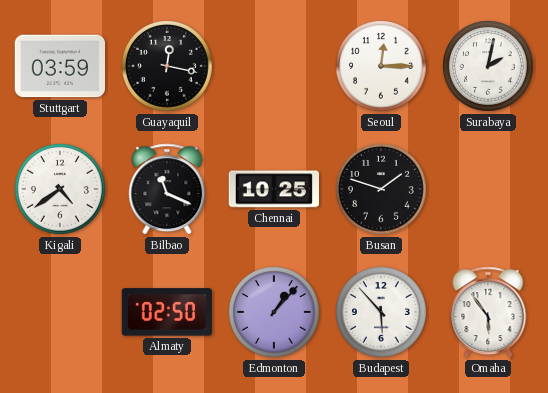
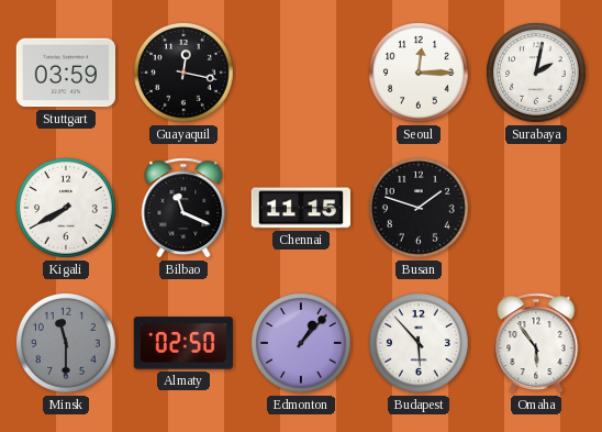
Kigali: 4:39 -> 7:40 (67, 209)
Chennai: 10:25 -> 11:15 (300, 208)
Minsk: none -> 11:30 (67, 344)
